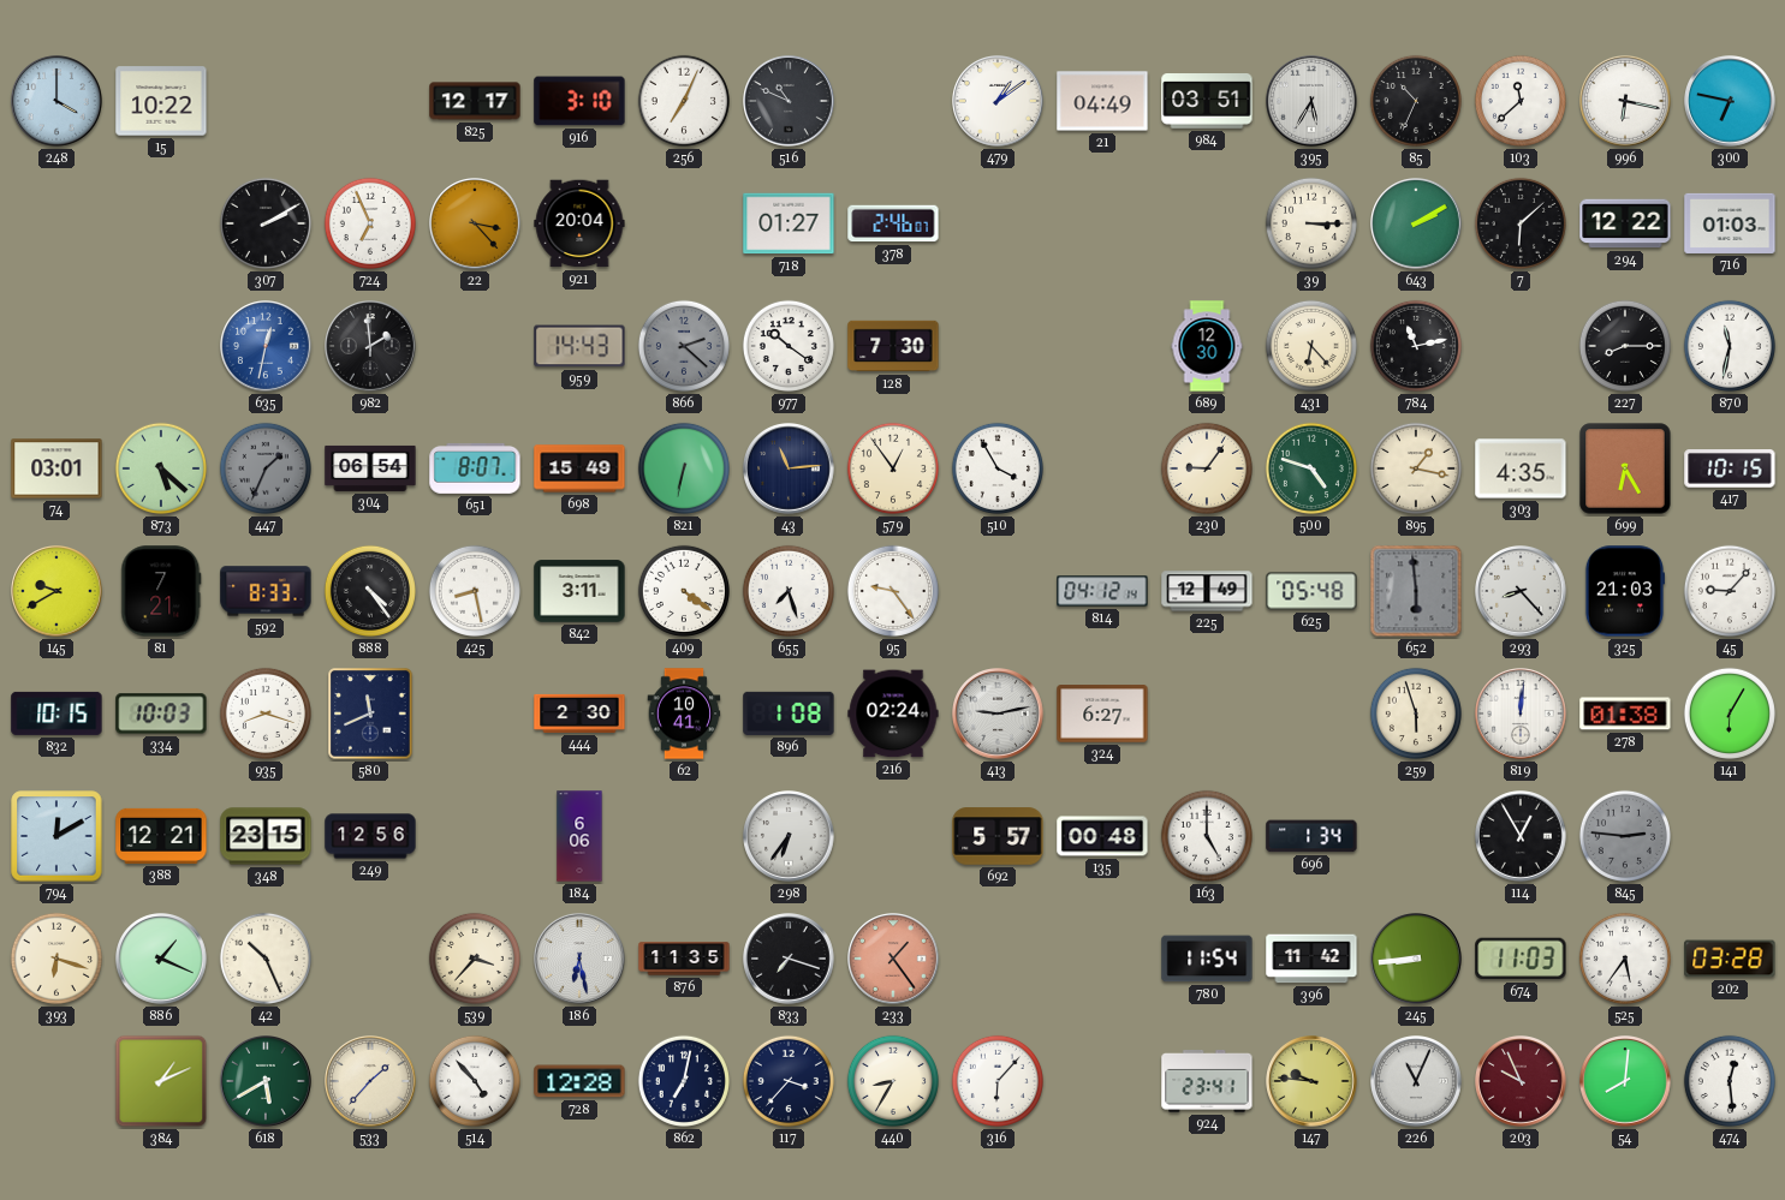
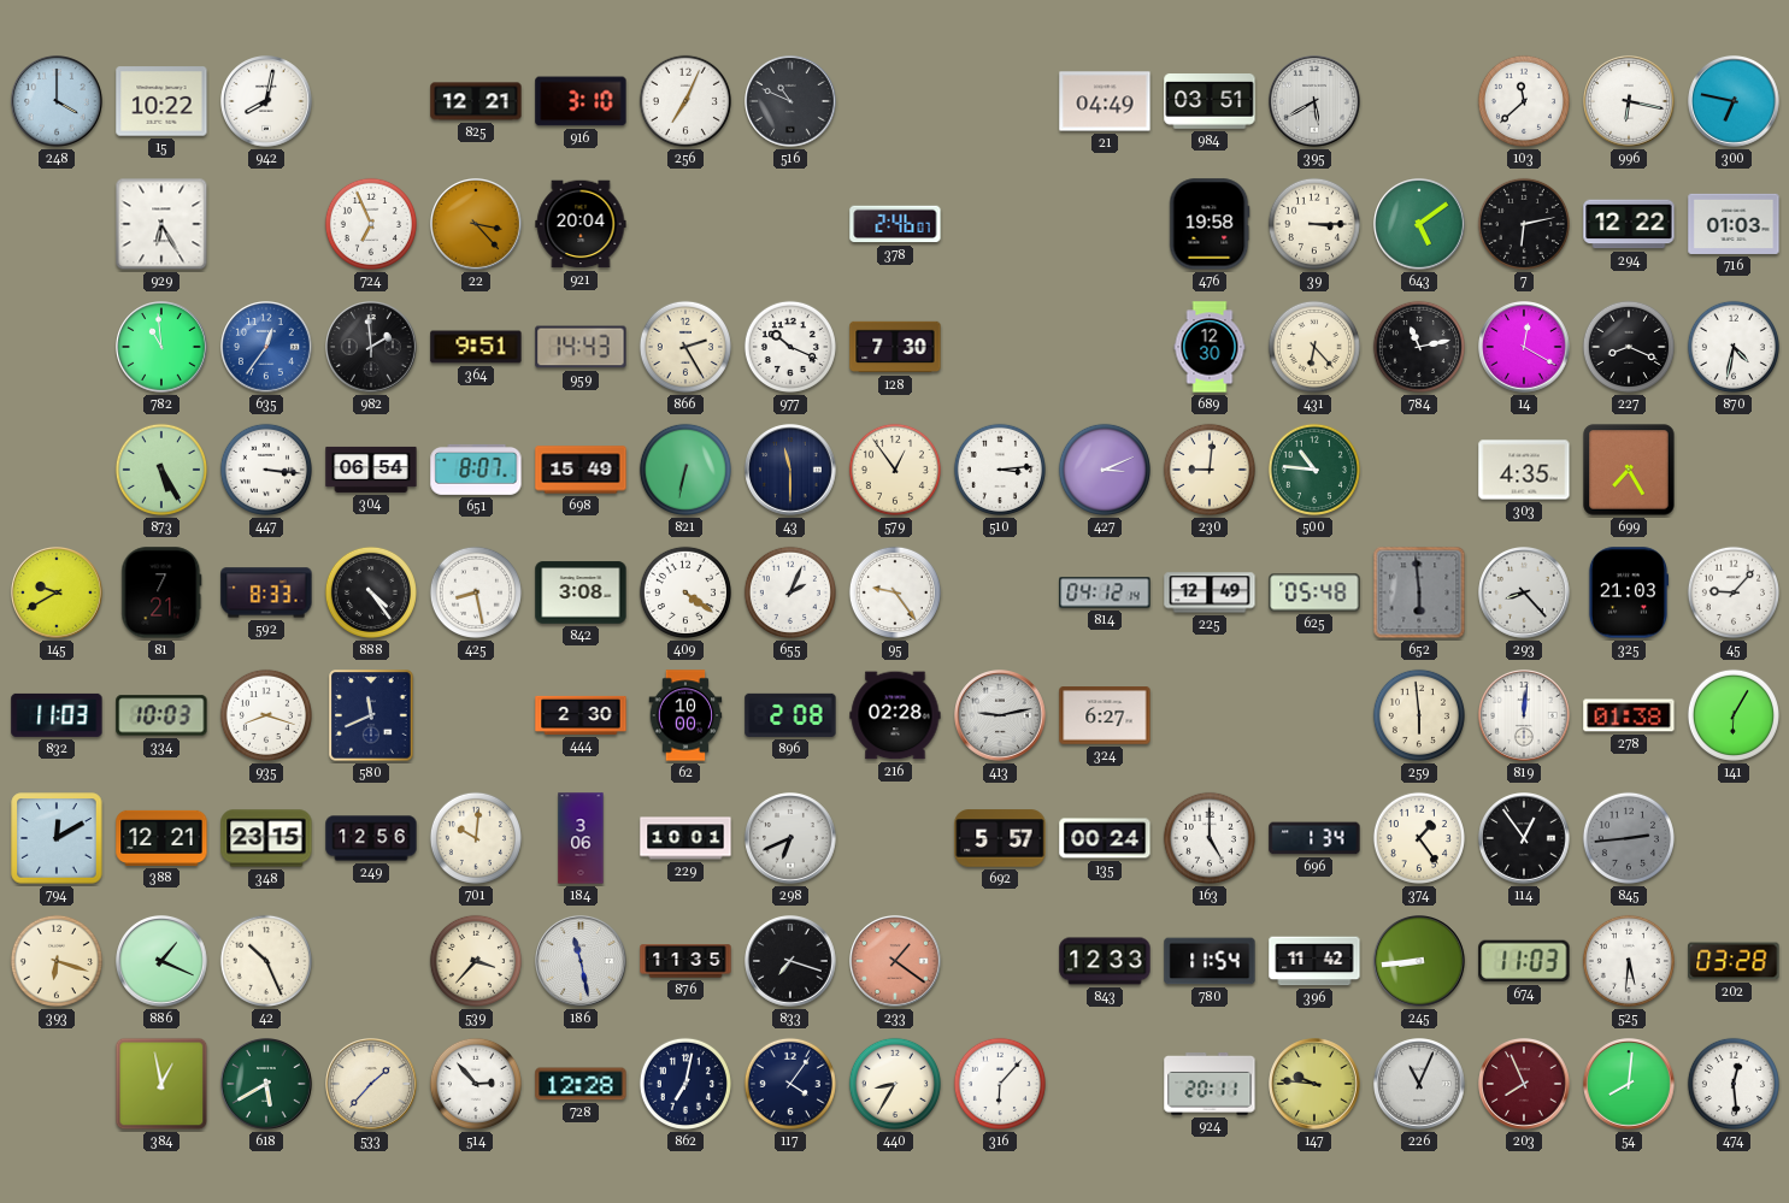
942: none -> 8:02 (266, 101)
825: 12:17 -> 12:21 (476, 101)
479: 1:09 -> none (998, 101)
395: 5:35 -> 5:40 (1314, 101)
85: 10:34 -> none (1416, 101)
929: none -> 6:25 (161, 224)
307: 2:10 -> none (266, 223)
718: 01:27 -> none (789, 223)
476: none -> 19:58 (1210, 224)
643: 2:10 -> 5:09 (1419, 224)
7: 6:08 -> 6:13 (1524, 224)
782: none -> 10:59 (161, 347)
635: 12:32 -> 12:36 (266, 347)
364: none -> 9:51 (476, 347)
866: 2:22 -> 2:25 (685, 347)
866 dial: grey -> cream (685, 347)
977: 10:21 -> 10:19 (790, 347)
14: none -> 12:20 (1524, 347)
227: 8:15 -> 8:19 (1629, 347)
870: 11:32 -> 4:32 (1734, 347)
74: 03:01 -> none (56, 468)
873: 5:22 -> 5:25 (161, 470)
447: 1:34 -> 3:16 (266, 470)
447 dial: grey -> white (266, 470)
43: 11:14 -> 11:30 (790, 470)
510: 3:55 -> 3:14 (1000, 470)
427: none -> 3:11 (1105, 470)
230: 9:06 -> 9:01 (1210, 470)
500: 4:48 -> 10:46 (1314, 470)
895: 1:17 -> none (1416, 468)
699: 6:25 -> 7:25 (1629, 470)
417: 10:15 -> none (1730, 468)
842: 3:11 -> 3:08 (581, 592)
655: 7:27 -> 2:04 (790, 592)
832: 10:15 -> 11:03 (57, 715)
62: 10:41 -> 10:00 (685, 715)
896: 1:08 -> 2:08 (790, 715)
216: 02:24 -> 02:28 (895, 715)
259: 5:57 -> 5:59 (1419, 715)
701: none -> 10:01 (476, 838)
184: 6:06 -> 3:06 (581, 838)
229: none -> 10:01 (685, 838)
298: 6:36 -> 6:41 (790, 838)
135: 00:48 -> 00:24 (1105, 838)
374: none -> 1:24 (1419, 838)
114: 12:55 -> 12:54 (1524, 838)
845: 2:46 -> 2:44 (1629, 838)
186: 6:28 -> 11:28 (581, 961)
233: 1:24 -> 1:21 (895, 961)
843: none -> 12:33 (1105, 961)
525: 5:36 -> 5:31 (1629, 961)
384: 1:11 -> 12:58 (161, 1084)
514: 4:53 -> 2:53 (476, 1084)
117: 3:37 -> 4:06 (790, 1084)
924: 23:41 -> 20:11 (1210, 1085)
203: 9:56 -> 7:56 (1524, 1084)
